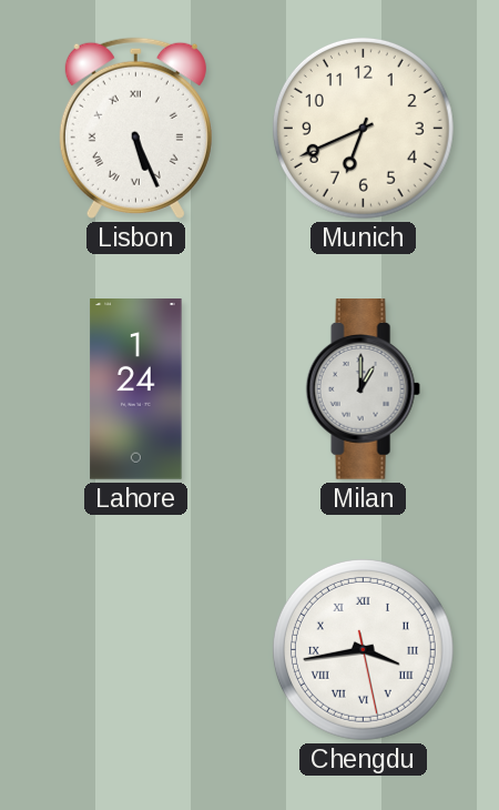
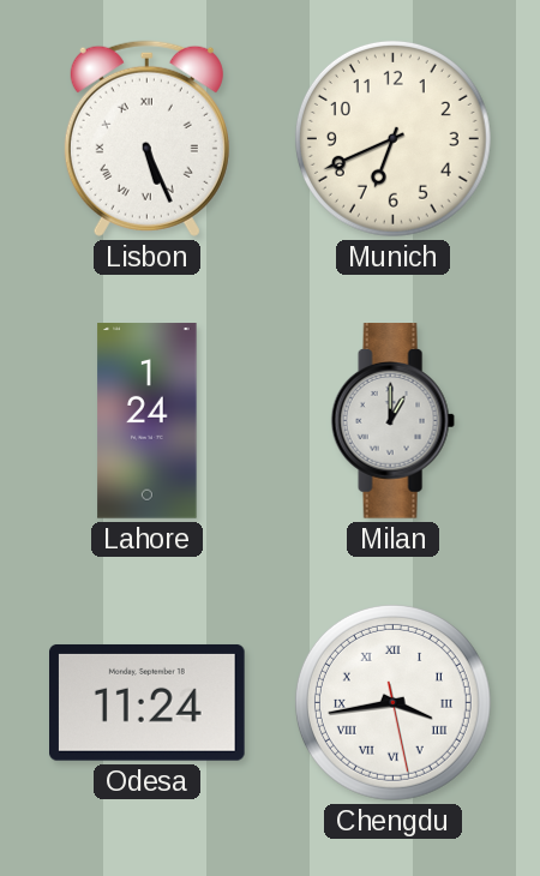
Odesa: none -> 11:24 (148, 702)
